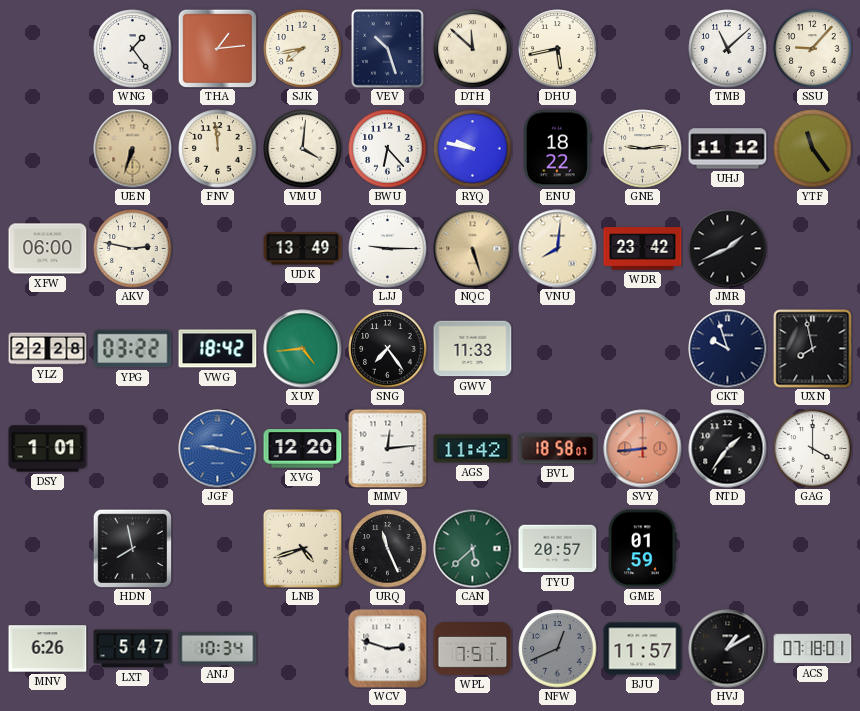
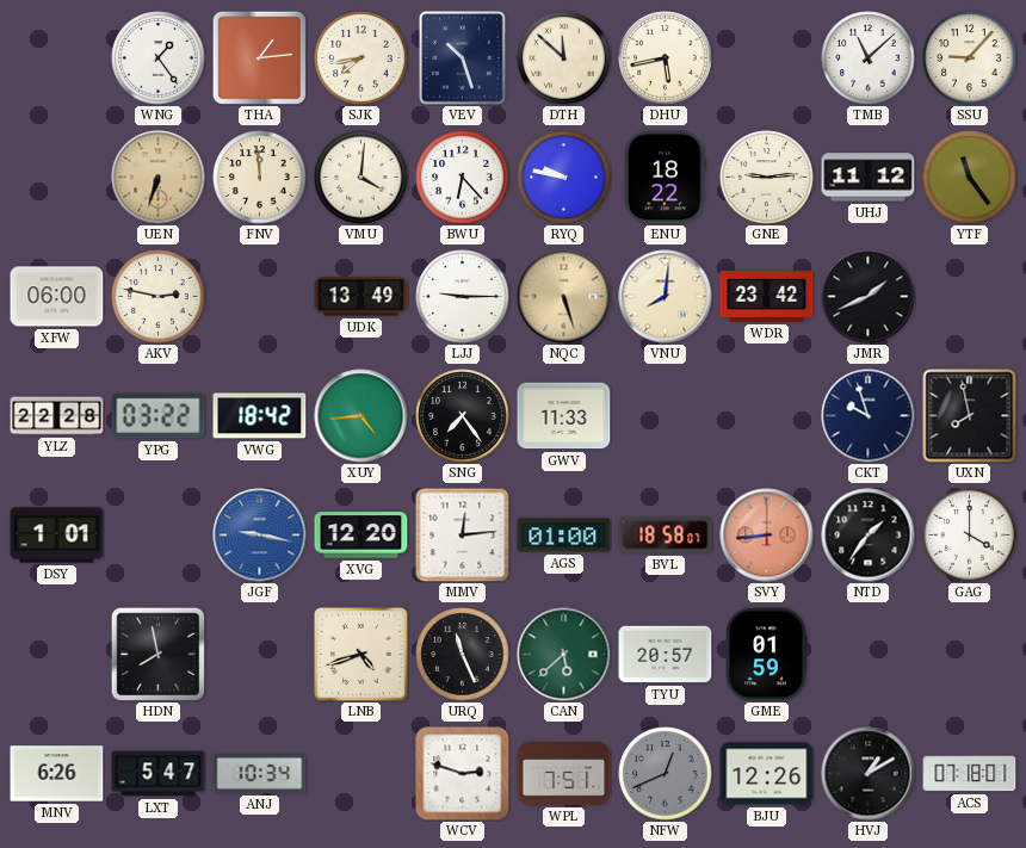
AGS: 11:42 -> 01:00 (564, 536)
BJU: 11:57 -> 12:26 (767, 774)
